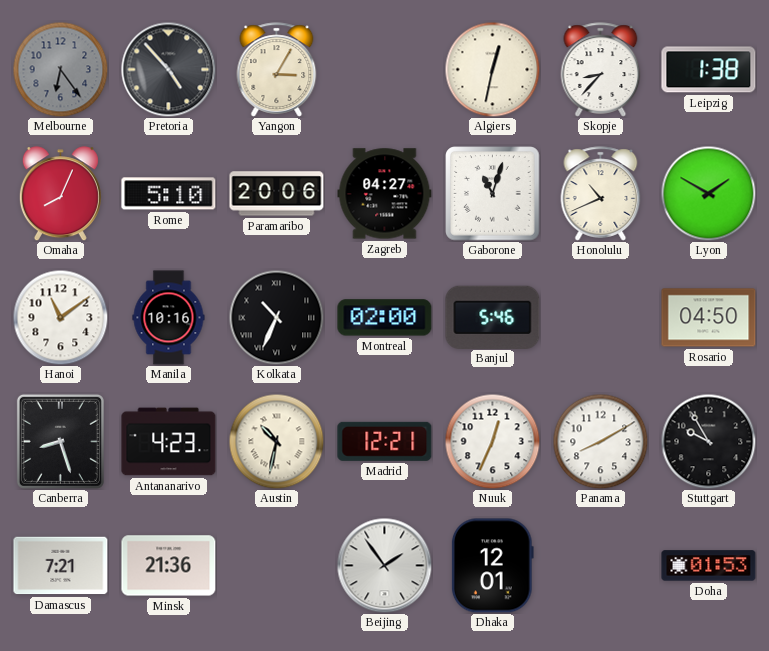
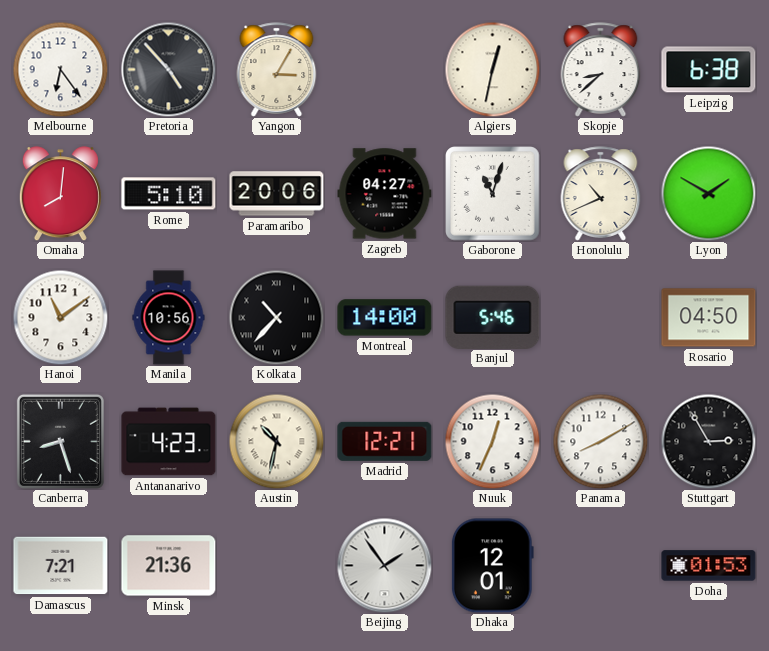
Melbourne dial: grey -> white (60, 69)
Skopje: 8:37 -> 8:38 (601, 70)
Leipzig: 1:38 -> 6:38 (709, 70)
Omaha: 8:04 -> 8:01 (60, 194)
Manila: 10:16 -> 10:56 (169, 318)
Kolkata: 10:34 -> 10:37 (276, 317)
Montreal: 02:00 -> 14:00 (385, 318)
Stuttgart: 9:55 -> 2:55 (708, 441)
